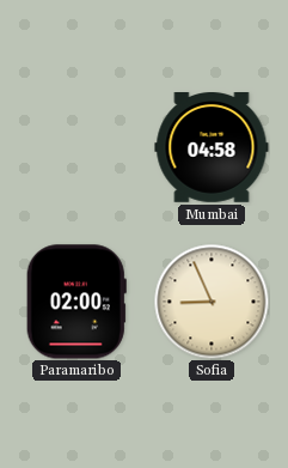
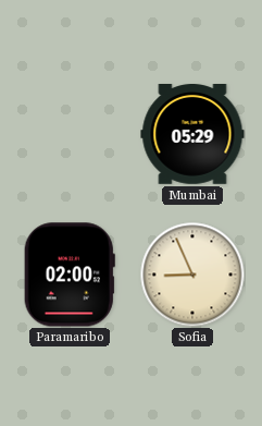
Mumbai: 04:58 -> 05:29 (192, 135)
